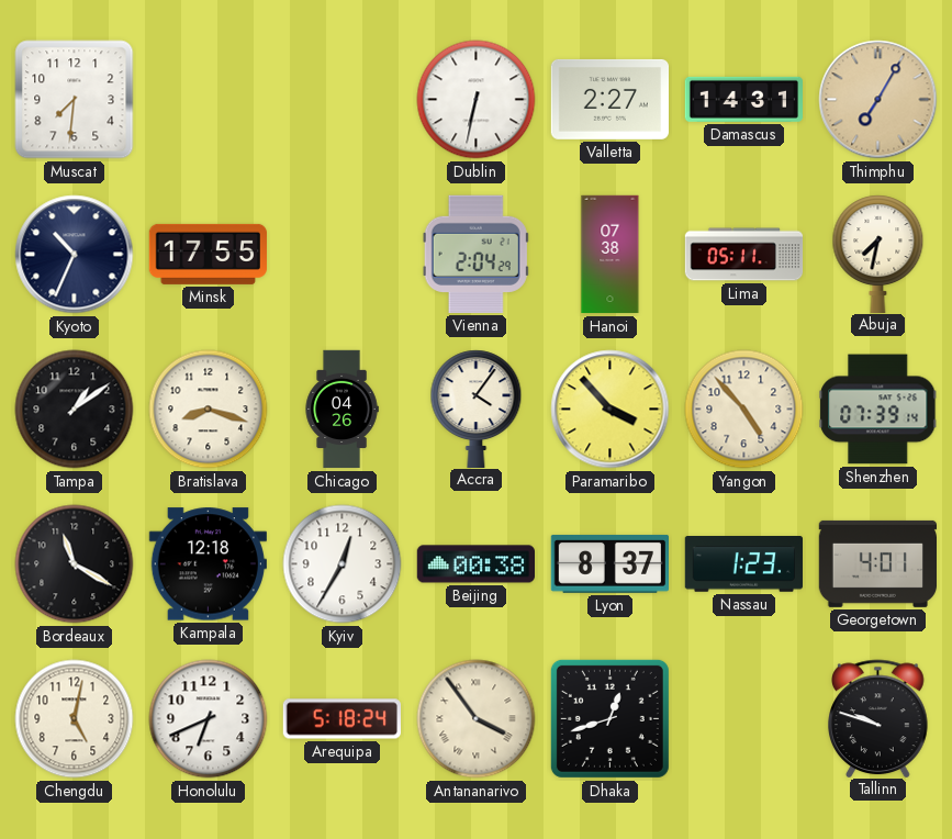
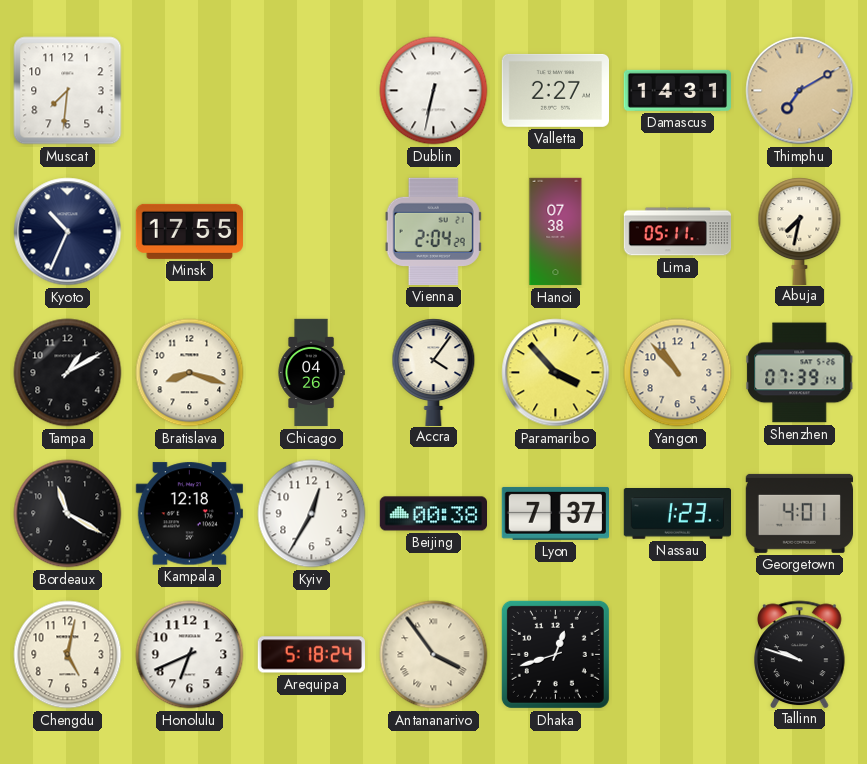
Thimphu: 7:05 -> 7:10 (800, 91)
Tampa: 1:09 -> 1:10 (68, 373)
Yangon: 4:53 -> 10:53 (678, 373)
Lyon: 8:37 -> 7:37 (555, 513)
